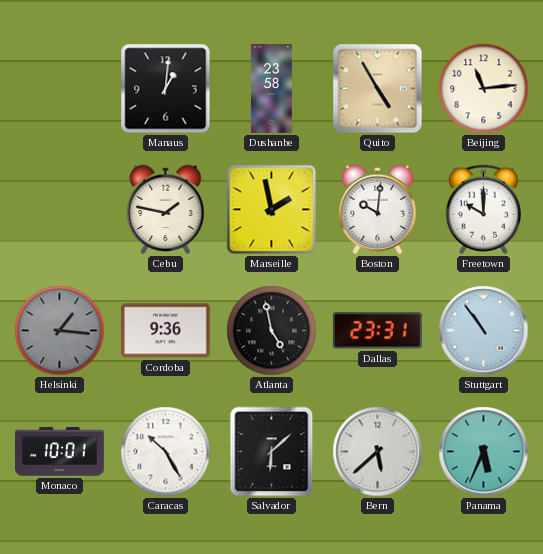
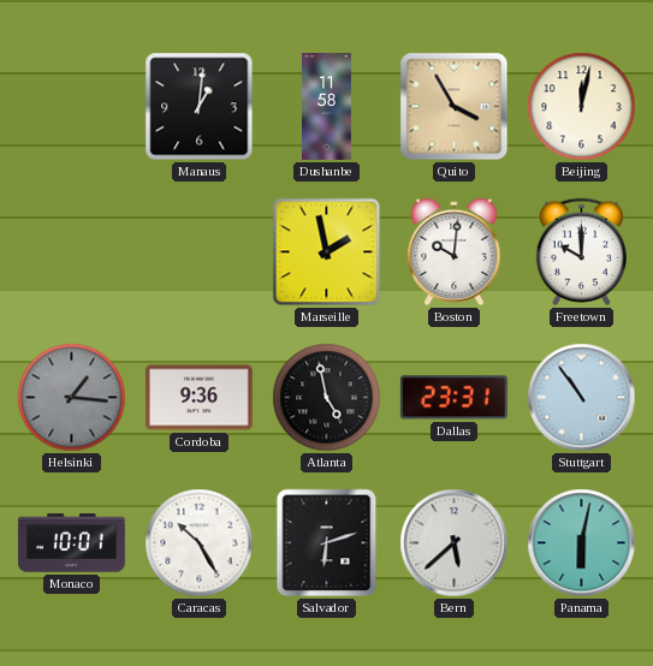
Dushanbe: 23:58 -> 11:58 (326, 107)
Quito: 4:55 -> 3:55 (455, 107)
Beijing: 11:14 -> 12:02 (582, 107)
Cebu: 1:47 -> none (166, 210)
Salvador: 6:08 -> 6:12 (327, 543)
Panama: 5:34 -> 6:02 (582, 543)
